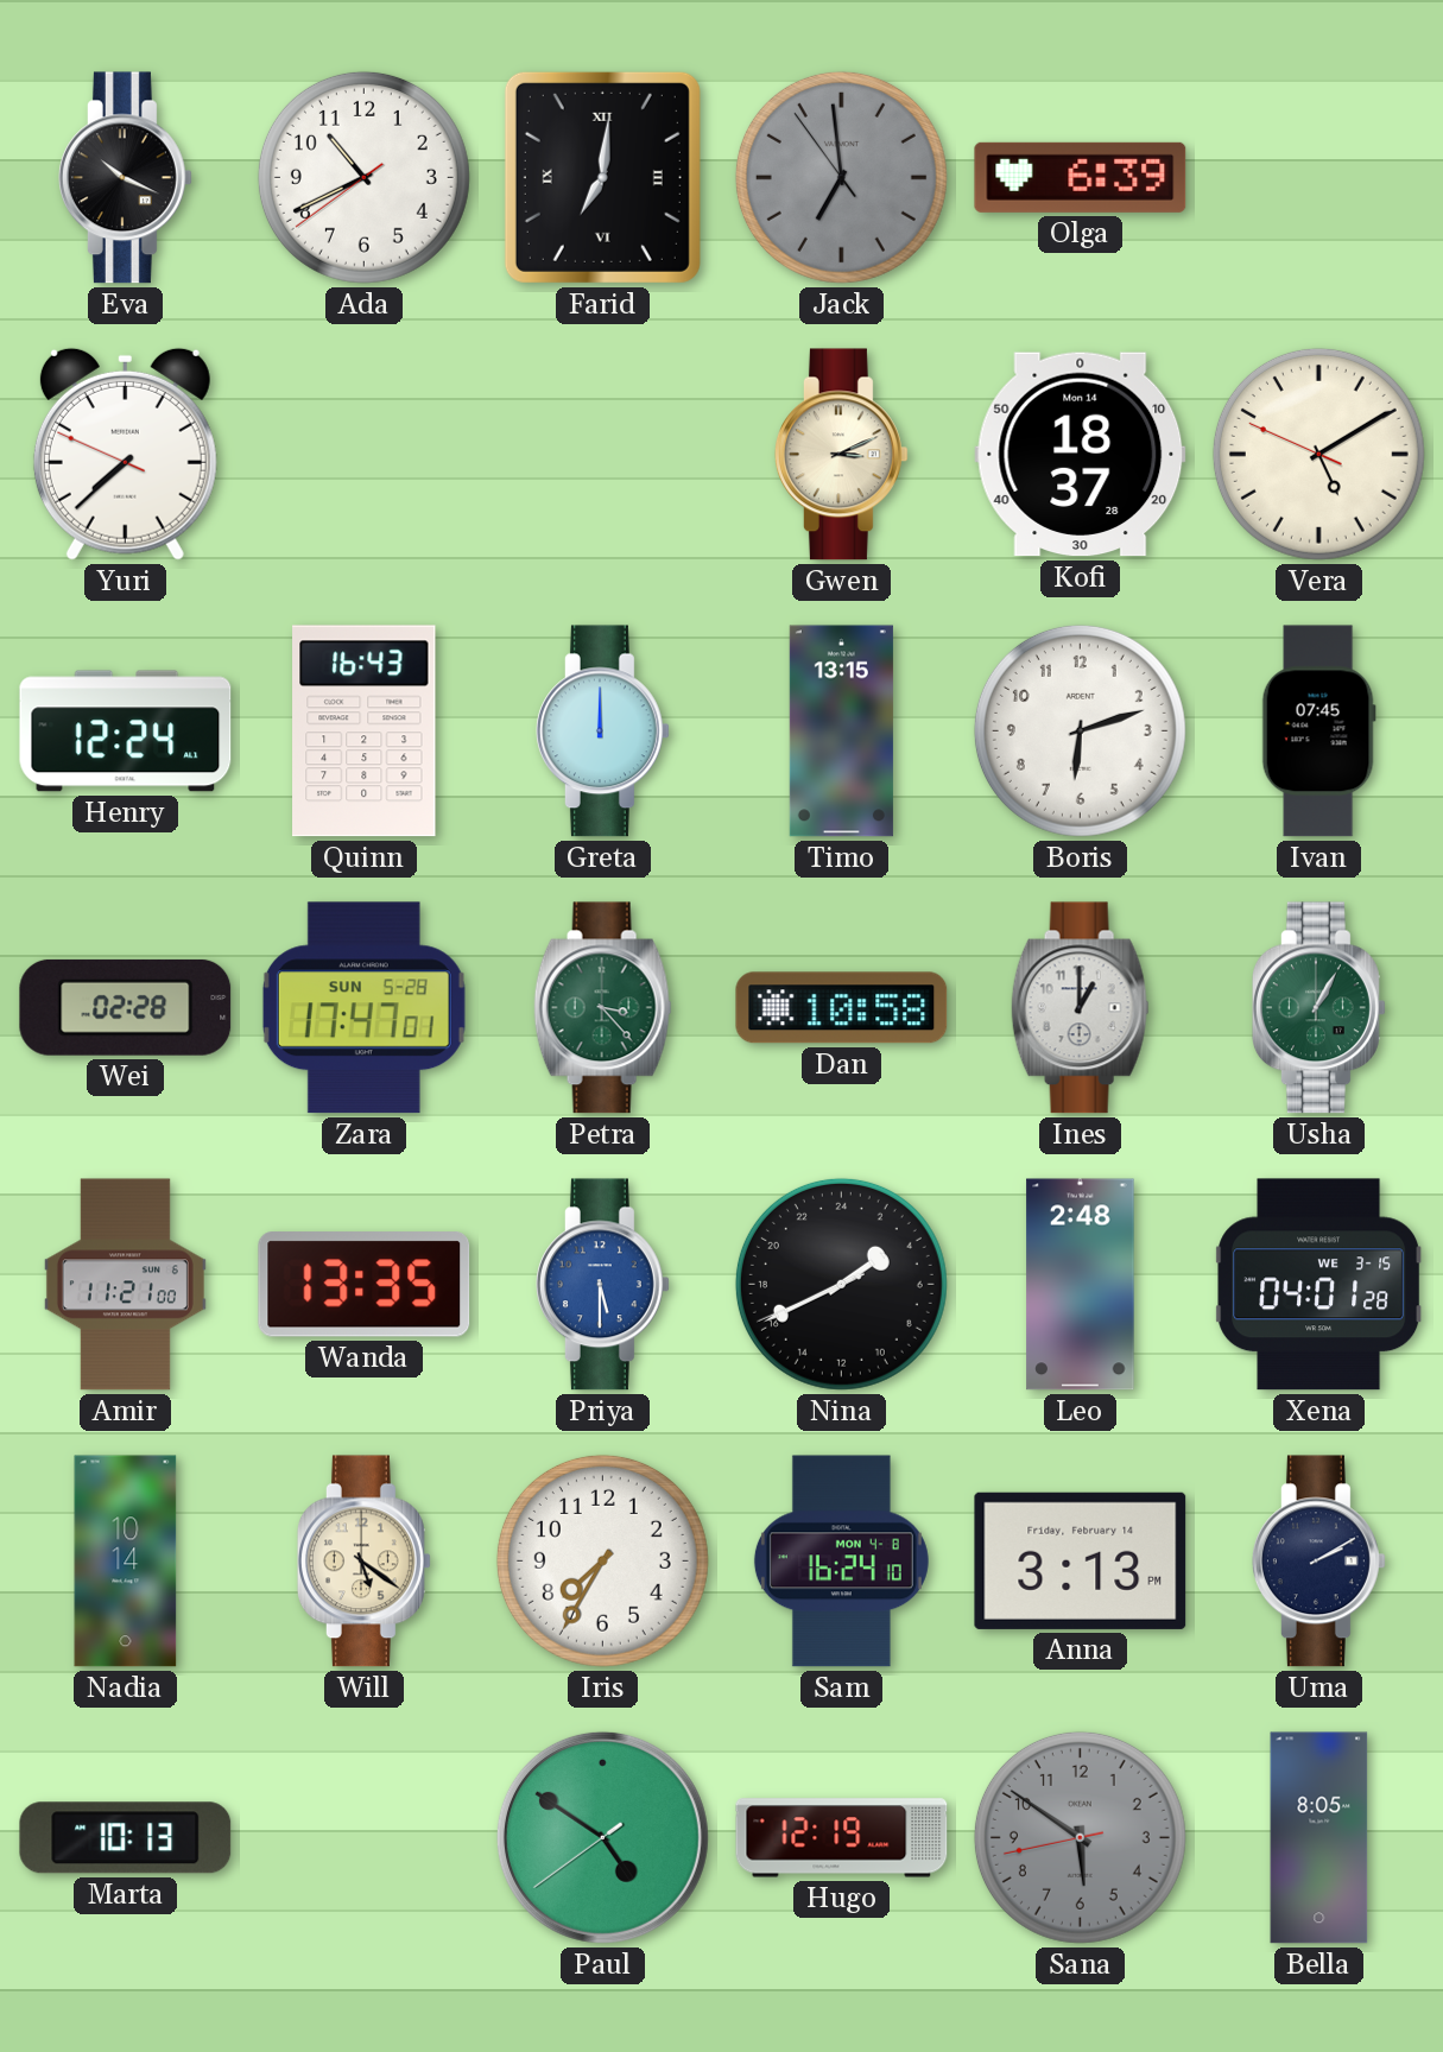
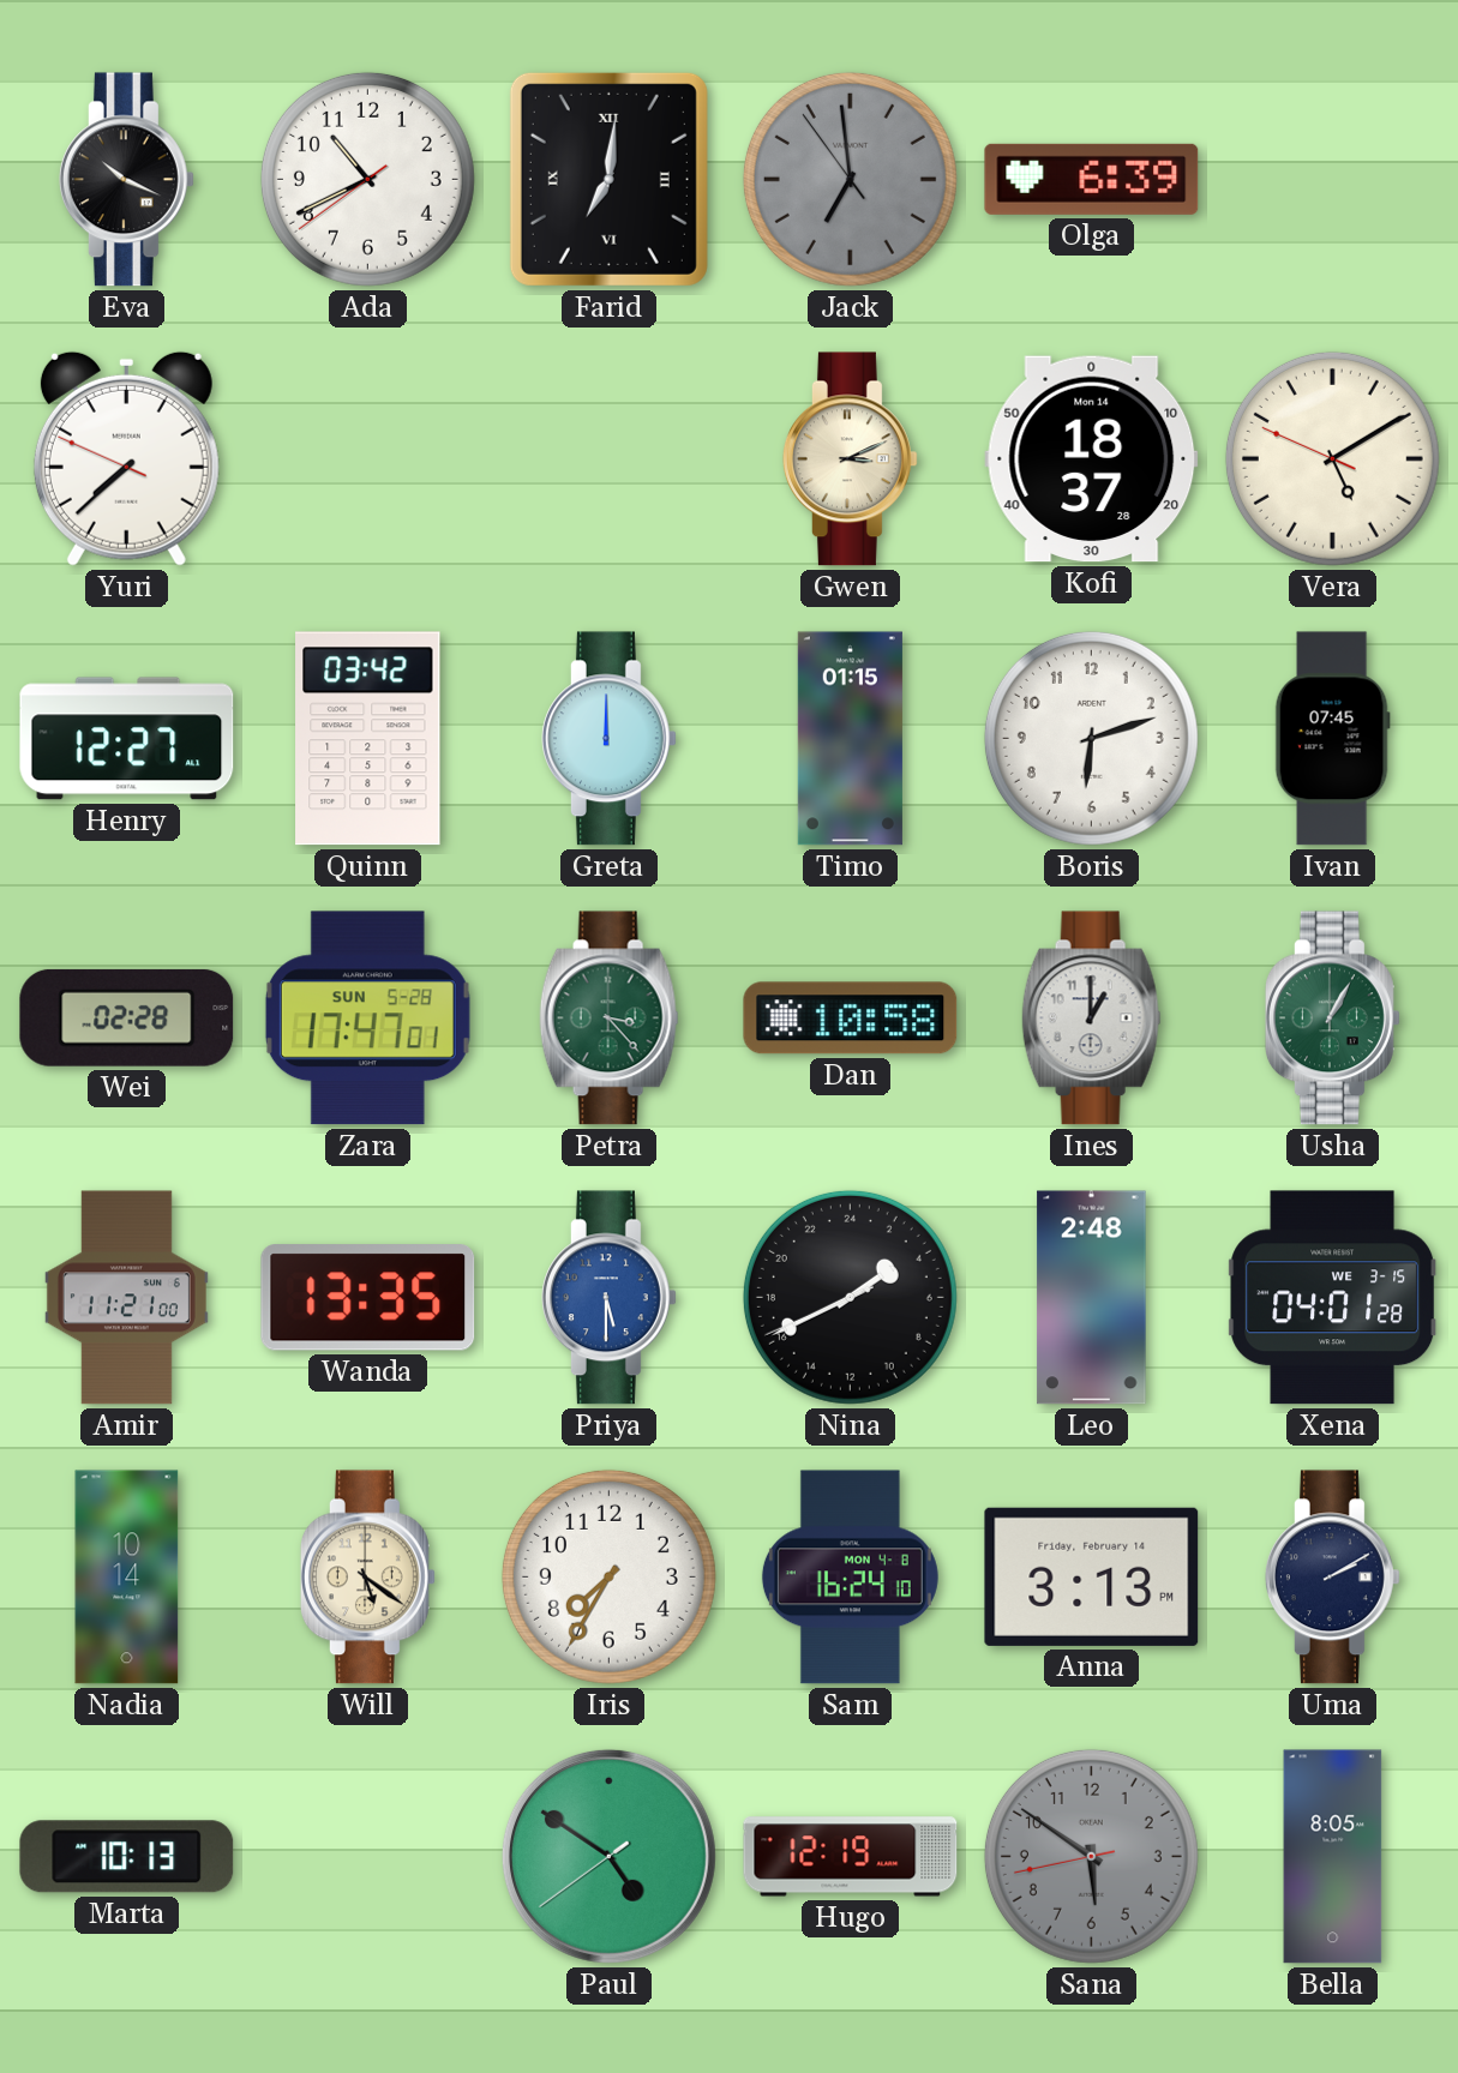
Henry: 12:24 -> 12:27 (127, 739)
Quinn: 16:43 -> 03:42 (368, 739)
Timo: 13:15 -> 01:15 (850, 739)
